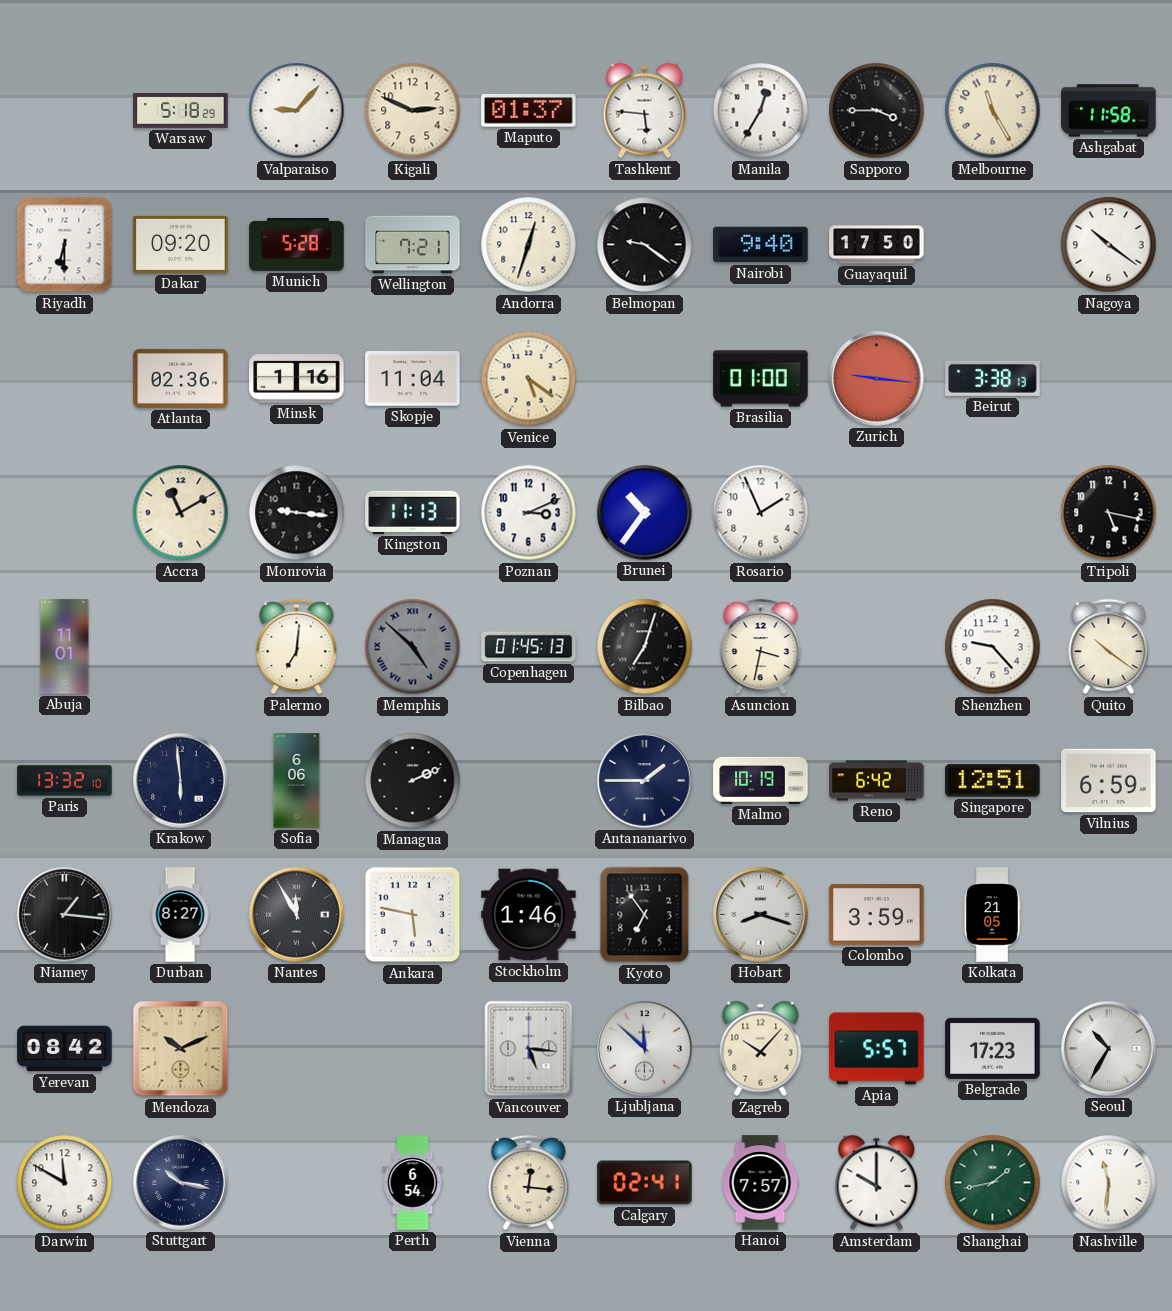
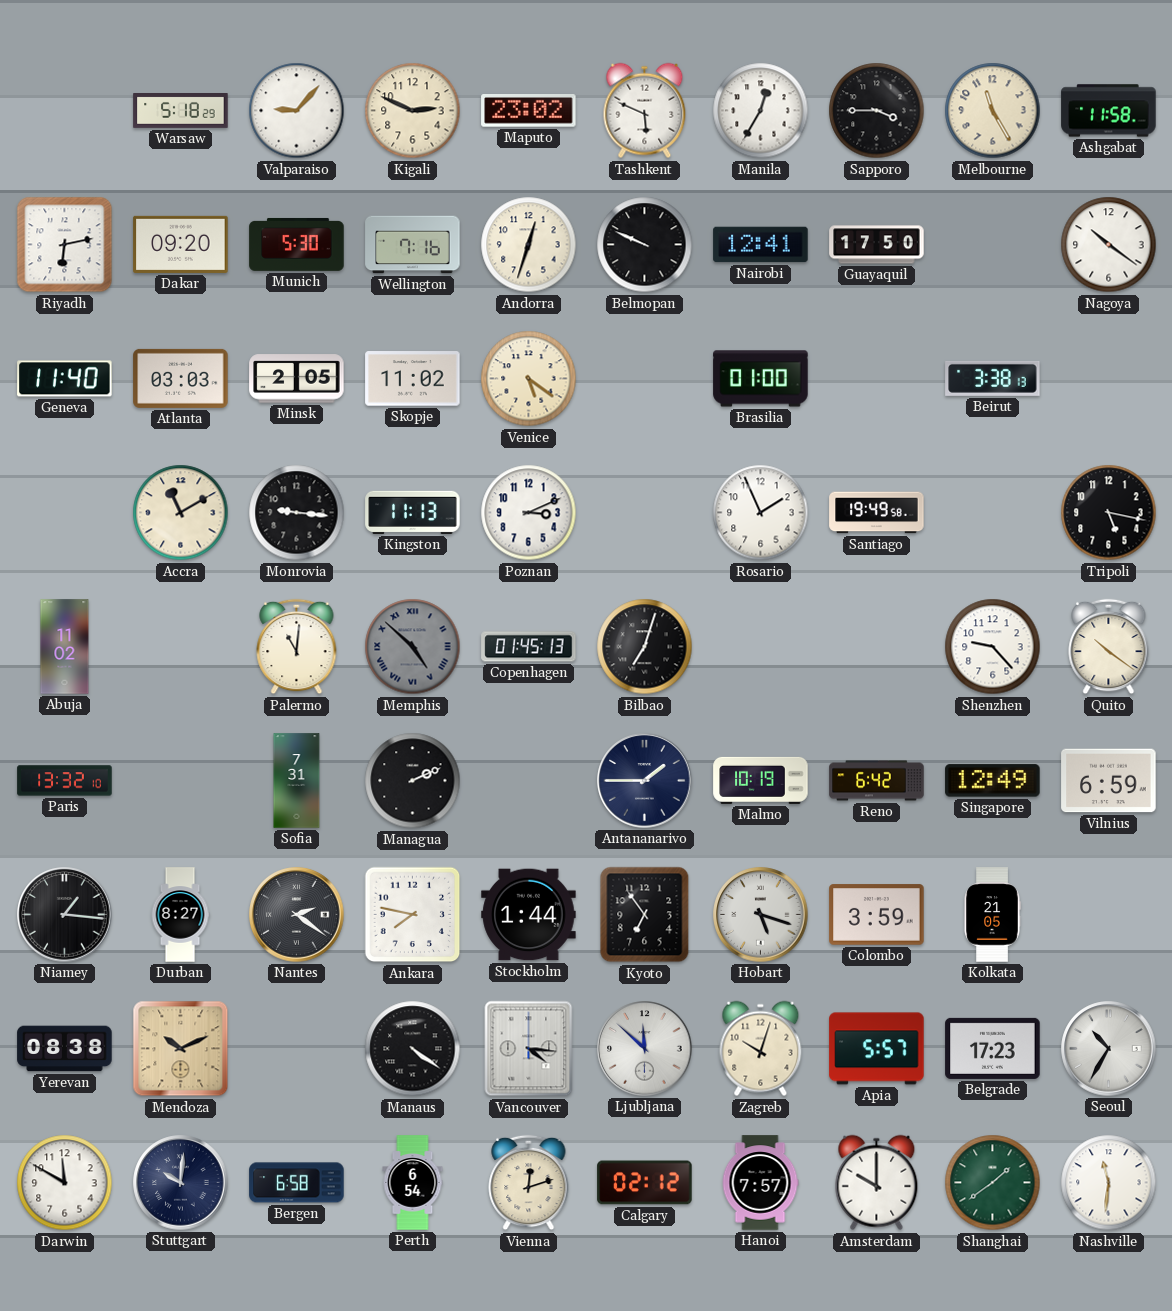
Maputo: 01:37 -> 23:02 (529, 111)
Tashkent: 5:46 -> 5:49 (645, 111)
Riyadh: 6:30 -> 6:13 (65, 245)
Munich: 5:28 -> 5:30 (297, 244)
Wellington: 7:21 -> 7:16 (413, 245)
Belmopan: 9:21 -> 9:49 (645, 245)
Nairobi: 9:40 -> 12:41 (761, 245)
Geneva: none -> 11:40 (65, 379)
Atlanta: 02:36 -> 03:03 (181, 378)
Minsk: 1:16 -> 2:05 (297, 379)
Skopje: 11:04 -> 11:02 (413, 379)
Zurich: 9:16 -> none (877, 379)
Brunei: 10:36 -> none (645, 513)
Santiago: none -> 19:49 (877, 513)
Abuja: 11:01 -> 11:02 (65, 647)
Palermo: 7:01 -> 11:01 (297, 647)
Asuncion: 3:32 -> none (761, 647)
Krakow: 5:59 -> none (181, 781)
Sofia: 6:06 -> 7:31 (297, 781)
Singapore: 12:51 -> 12:49 (993, 781)
Nantes: 11:55 -> 2:21 (297, 915)
Ankara: 5:47 -> 7:47 (413, 915)
Stockholm: 1:46 -> 1:44 (529, 915)
Hobart: 8:18 -> 5:18 (761, 915)
Yerevan: 08:42 -> 08:38 (65, 1049)
Manaus: none -> 4:21 (413, 1049)
Vancouver: 5:16 -> 4:16 (529, 1049)
Zagreb: 10:07 -> 10:03 (761, 1049)
Stuttgart: 10:17 -> 10:01 (181, 1183)
Bergen: none -> 6:58 (297, 1183)
Vienna: 12:16 -> 12:12 (529, 1183)
Calgary: 02:41 -> 02:12 (645, 1183)
Shanghai: 1:43 -> 1:39 (993, 1183)
